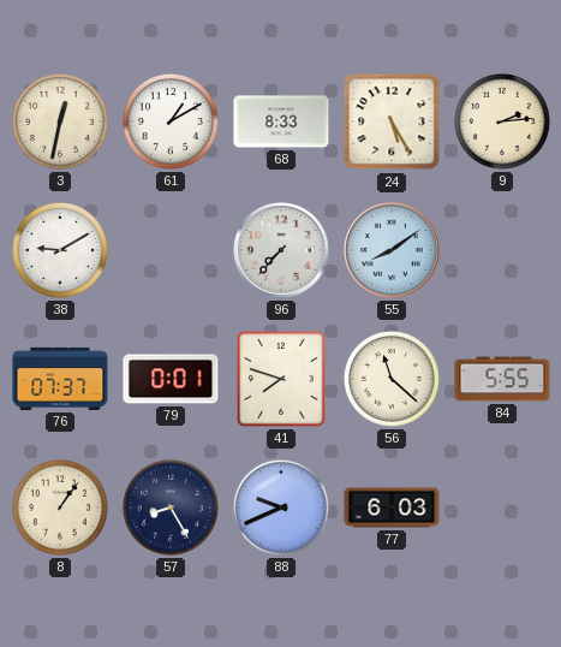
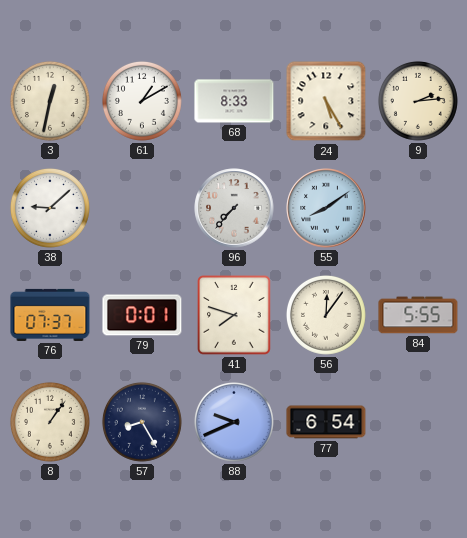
38: 9:10 -> 9:08 (50, 208)
56: 11:22 -> 12:06 (326, 315)
77: 6:03 -> 6:54 (326, 422)
